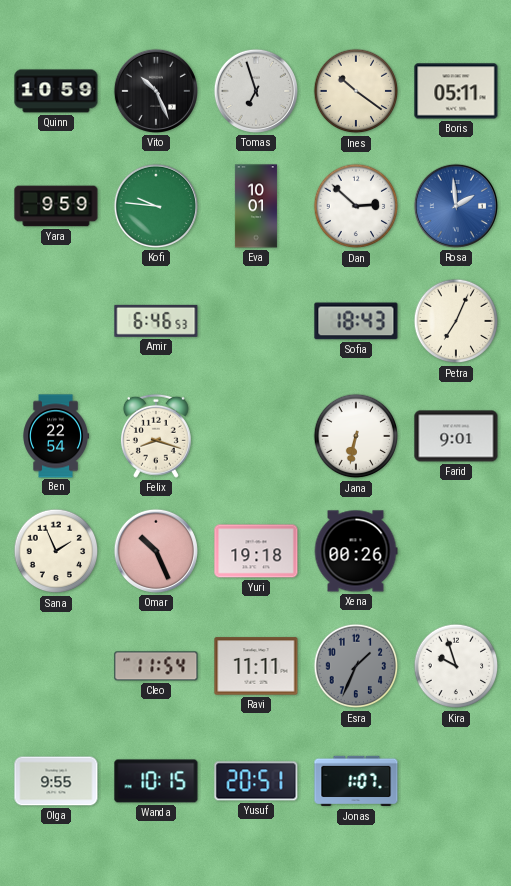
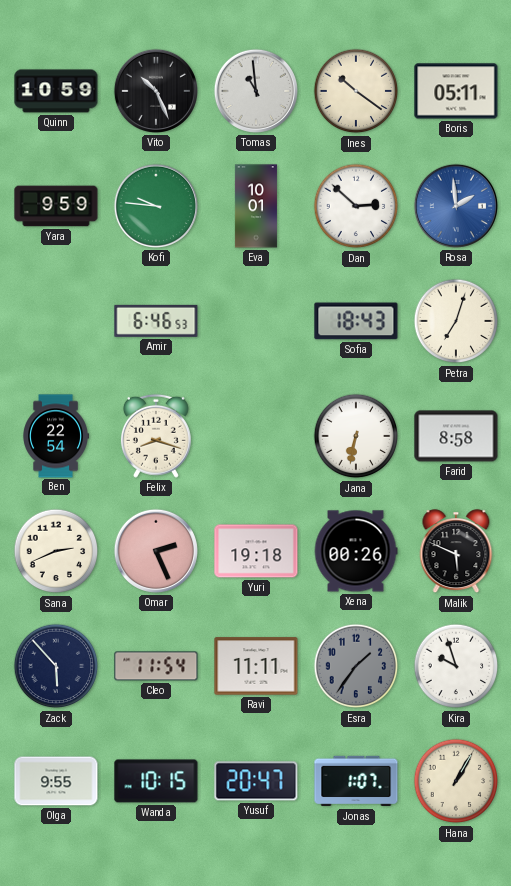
Tomas: 6:57 -> 10:59 (256, 91)
Petra: 7:04 -> 7:03 (456, 321)
Farid: 9:01 -> 8:58 (456, 436)
Sana: 1:56 -> 2:41 (56, 551)
Omar: 10:26 -> 2:26 (156, 551)
Malik: none -> 5:49 (456, 552)
Zack: none -> 5:53 (56, 666)
Esra: 1:34 -> 1:36 (356, 666)
Yusuf: 20:51 -> 20:47 (256, 781)
Hana: none -> 1:05 (456, 781)
